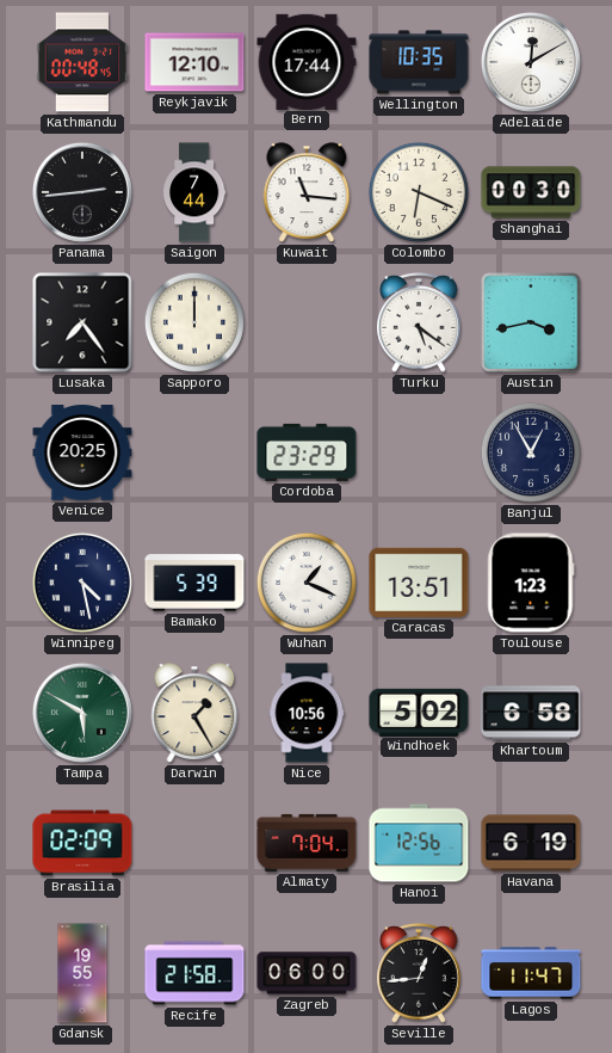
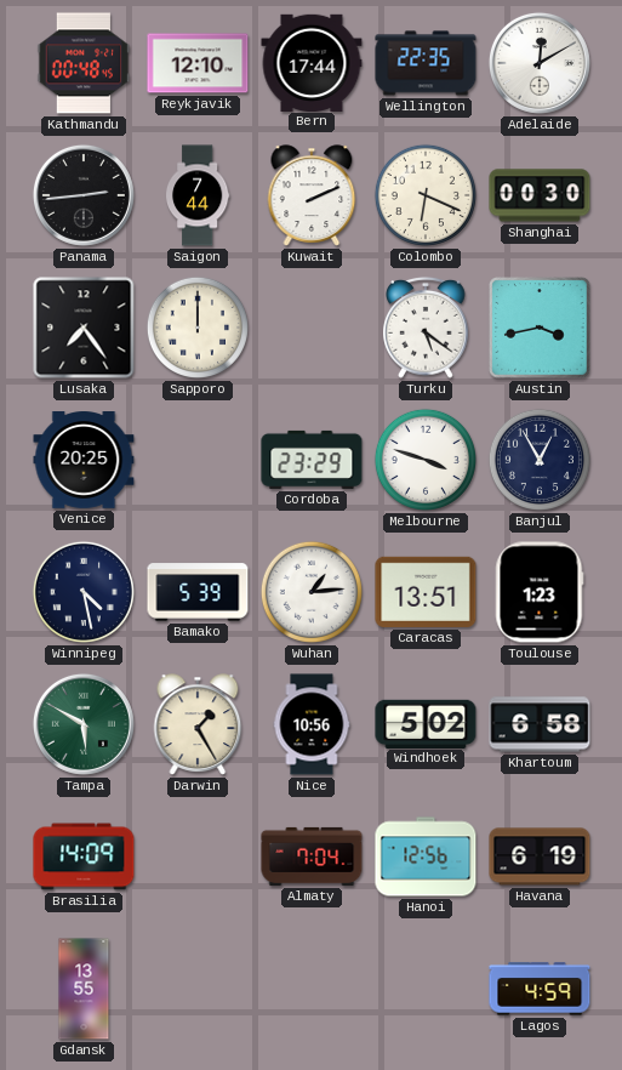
Wellington: 10:35 -> 22:35 (426, 63)
Kuwait: 11:16 -> 2:11 (312, 195)
Melbourne: none -> 3:48 (426, 460)
Wuhan: 1:19 -> 1:14 (312, 592)
Brasilia: 02:09 -> 14:09 (84, 856)
Gdansk: 19:55 -> 13:55 (84, 989)
Recife: 21:58 -> none (194, 973)
Zagreb: 06:00 -> none (307, 973)
Seville: 12:44 -> none (419, 973)
Lagos: 11:47 -> 4:59 (540, 989)
